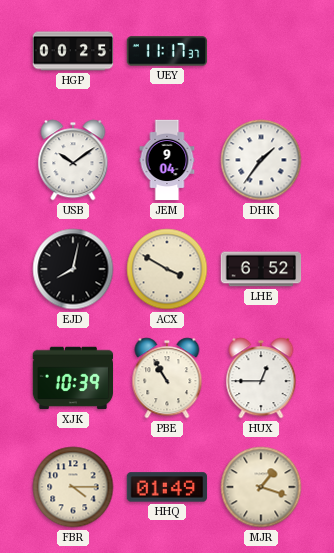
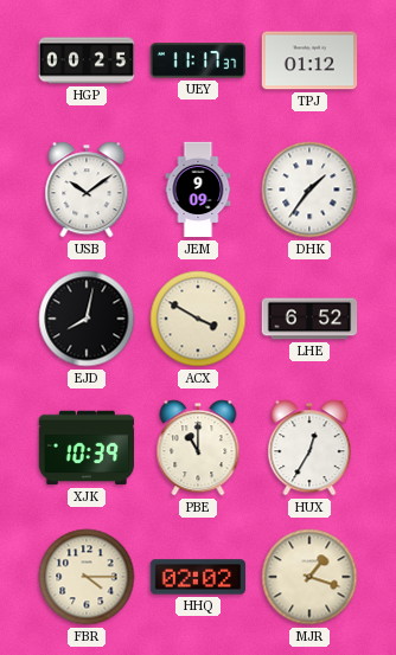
TPJ: none -> 01:12 (309, 60)
JEM: 9:04 -> 9:09 (198, 190)
PBE: 10:55 -> 11:00 (198, 448)
HUX: 12:45 -> 12:35 (309, 448)
HHQ: 01:49 -> 02:02 (198, 577)
